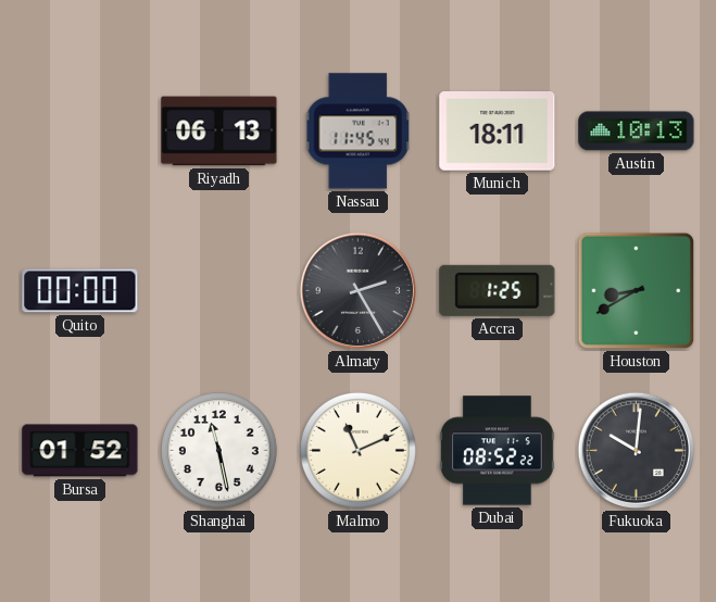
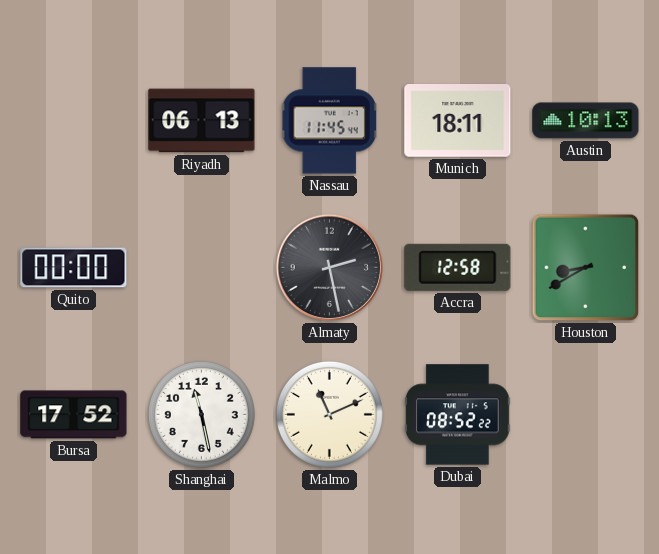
Almaty: 2:25 -> 2:28 (330, 268)
Accra: 1:25 -> 12:58 (458, 267)
Bursa: 01:52 -> 17:52 (74, 415)
Fukuoka: 10:01 -> none (637, 451)
